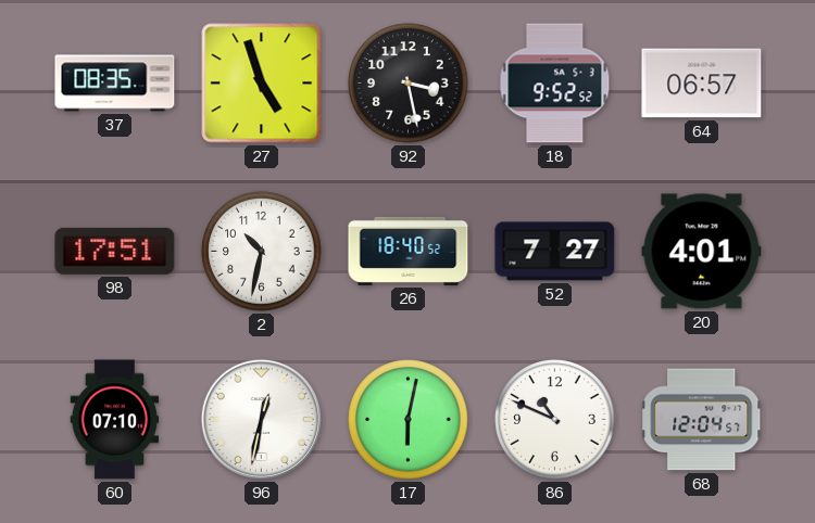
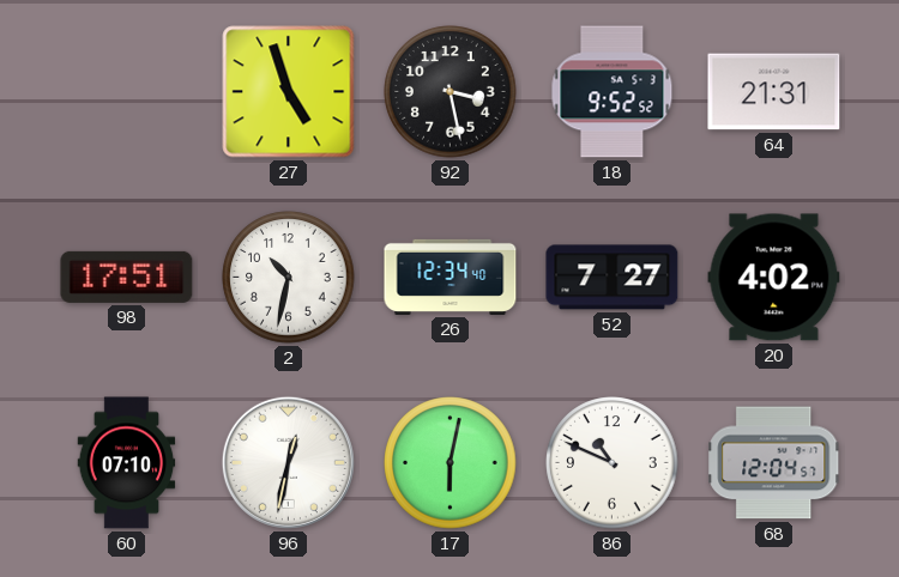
37: 08:35 -> none (115, 84)
64: 06:57 -> 21:31 (774, 92)
26: 18:40 -> 12:34 (451, 277)
20: 4:01 -> 4:02 (774, 278)
